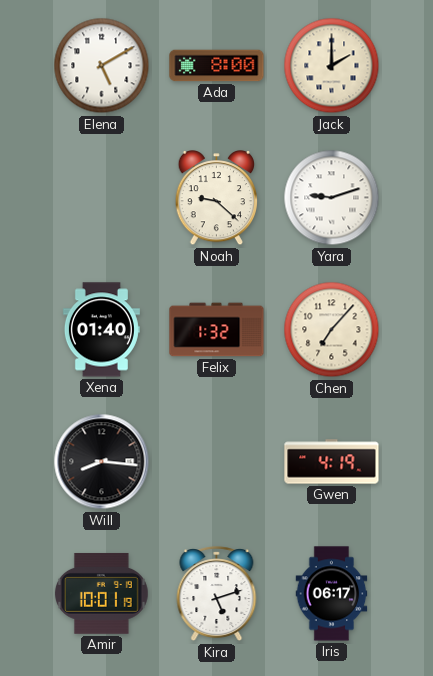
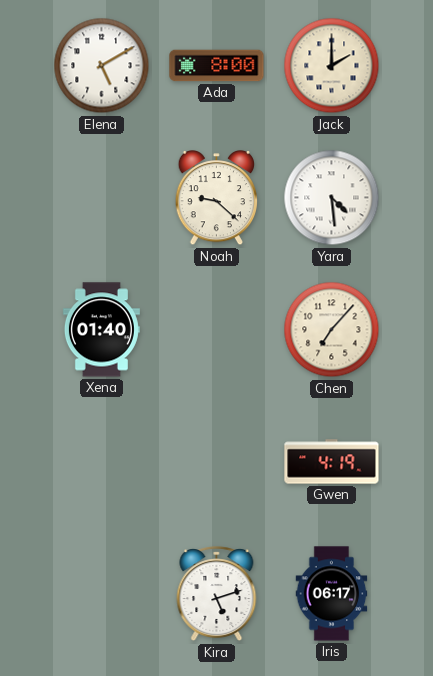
Yara: 9:12 -> 4:29 (332, 198)
Felix: 1:32 -> none (217, 330)
Will: 8:16 -> none (102, 462)
Amir: 10:01 -> none (101, 593)
